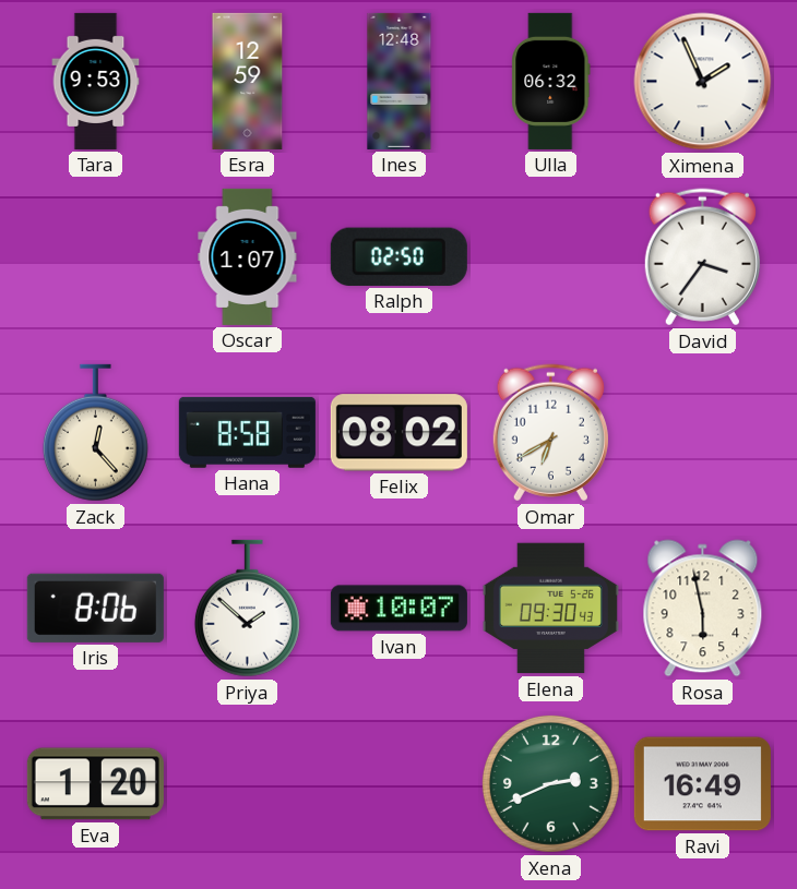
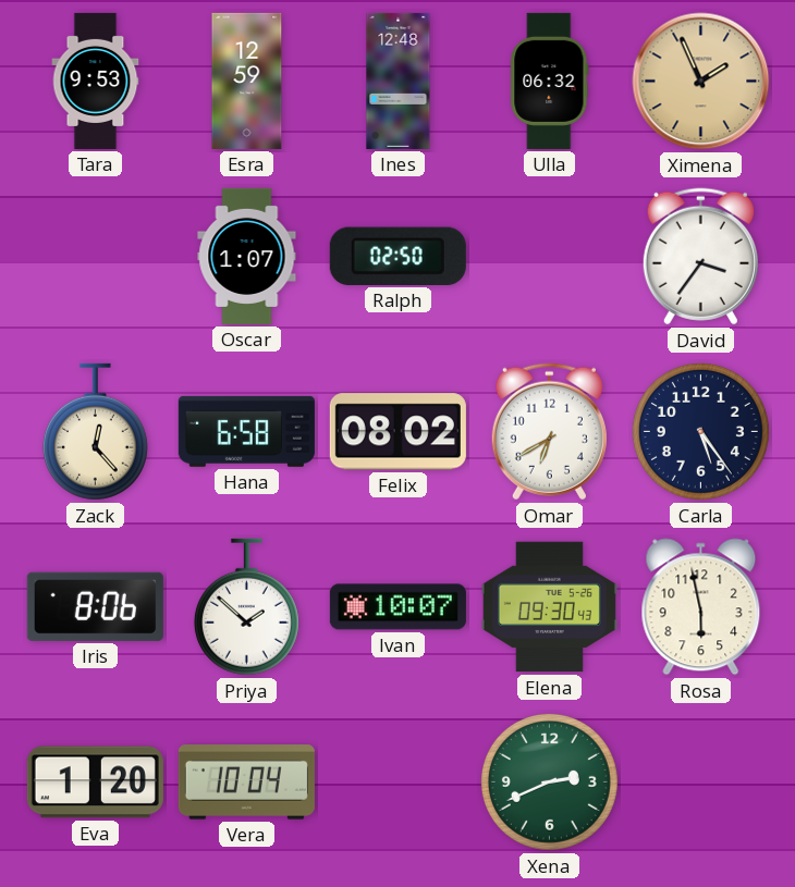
Ximena dial: white -> champagne (701, 82)
Hana: 8:58 -> 6:58 (246, 431)
Carla: none -> 5:24 (700, 431)
Vera: none -> 10:04 (246, 783)
Ravi: 16:49 -> none (702, 784)
